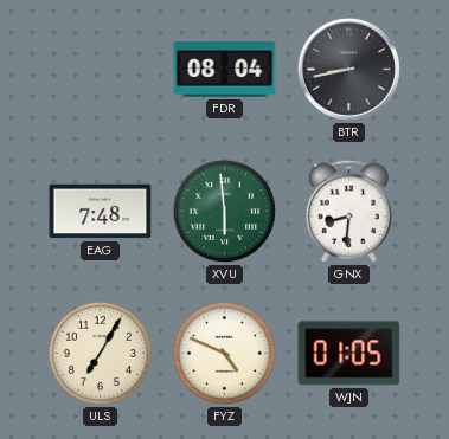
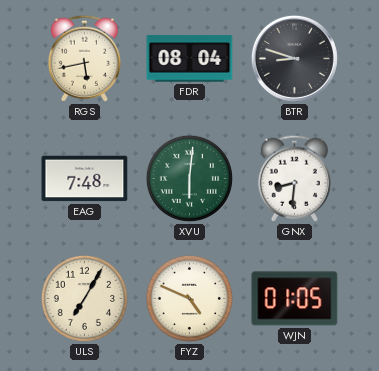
RGS: none -> 5:43 (84, 58)
BTR: 8:43 -> 8:48 (294, 58)
XVU: 5:59 -> 6:01 (189, 178)
